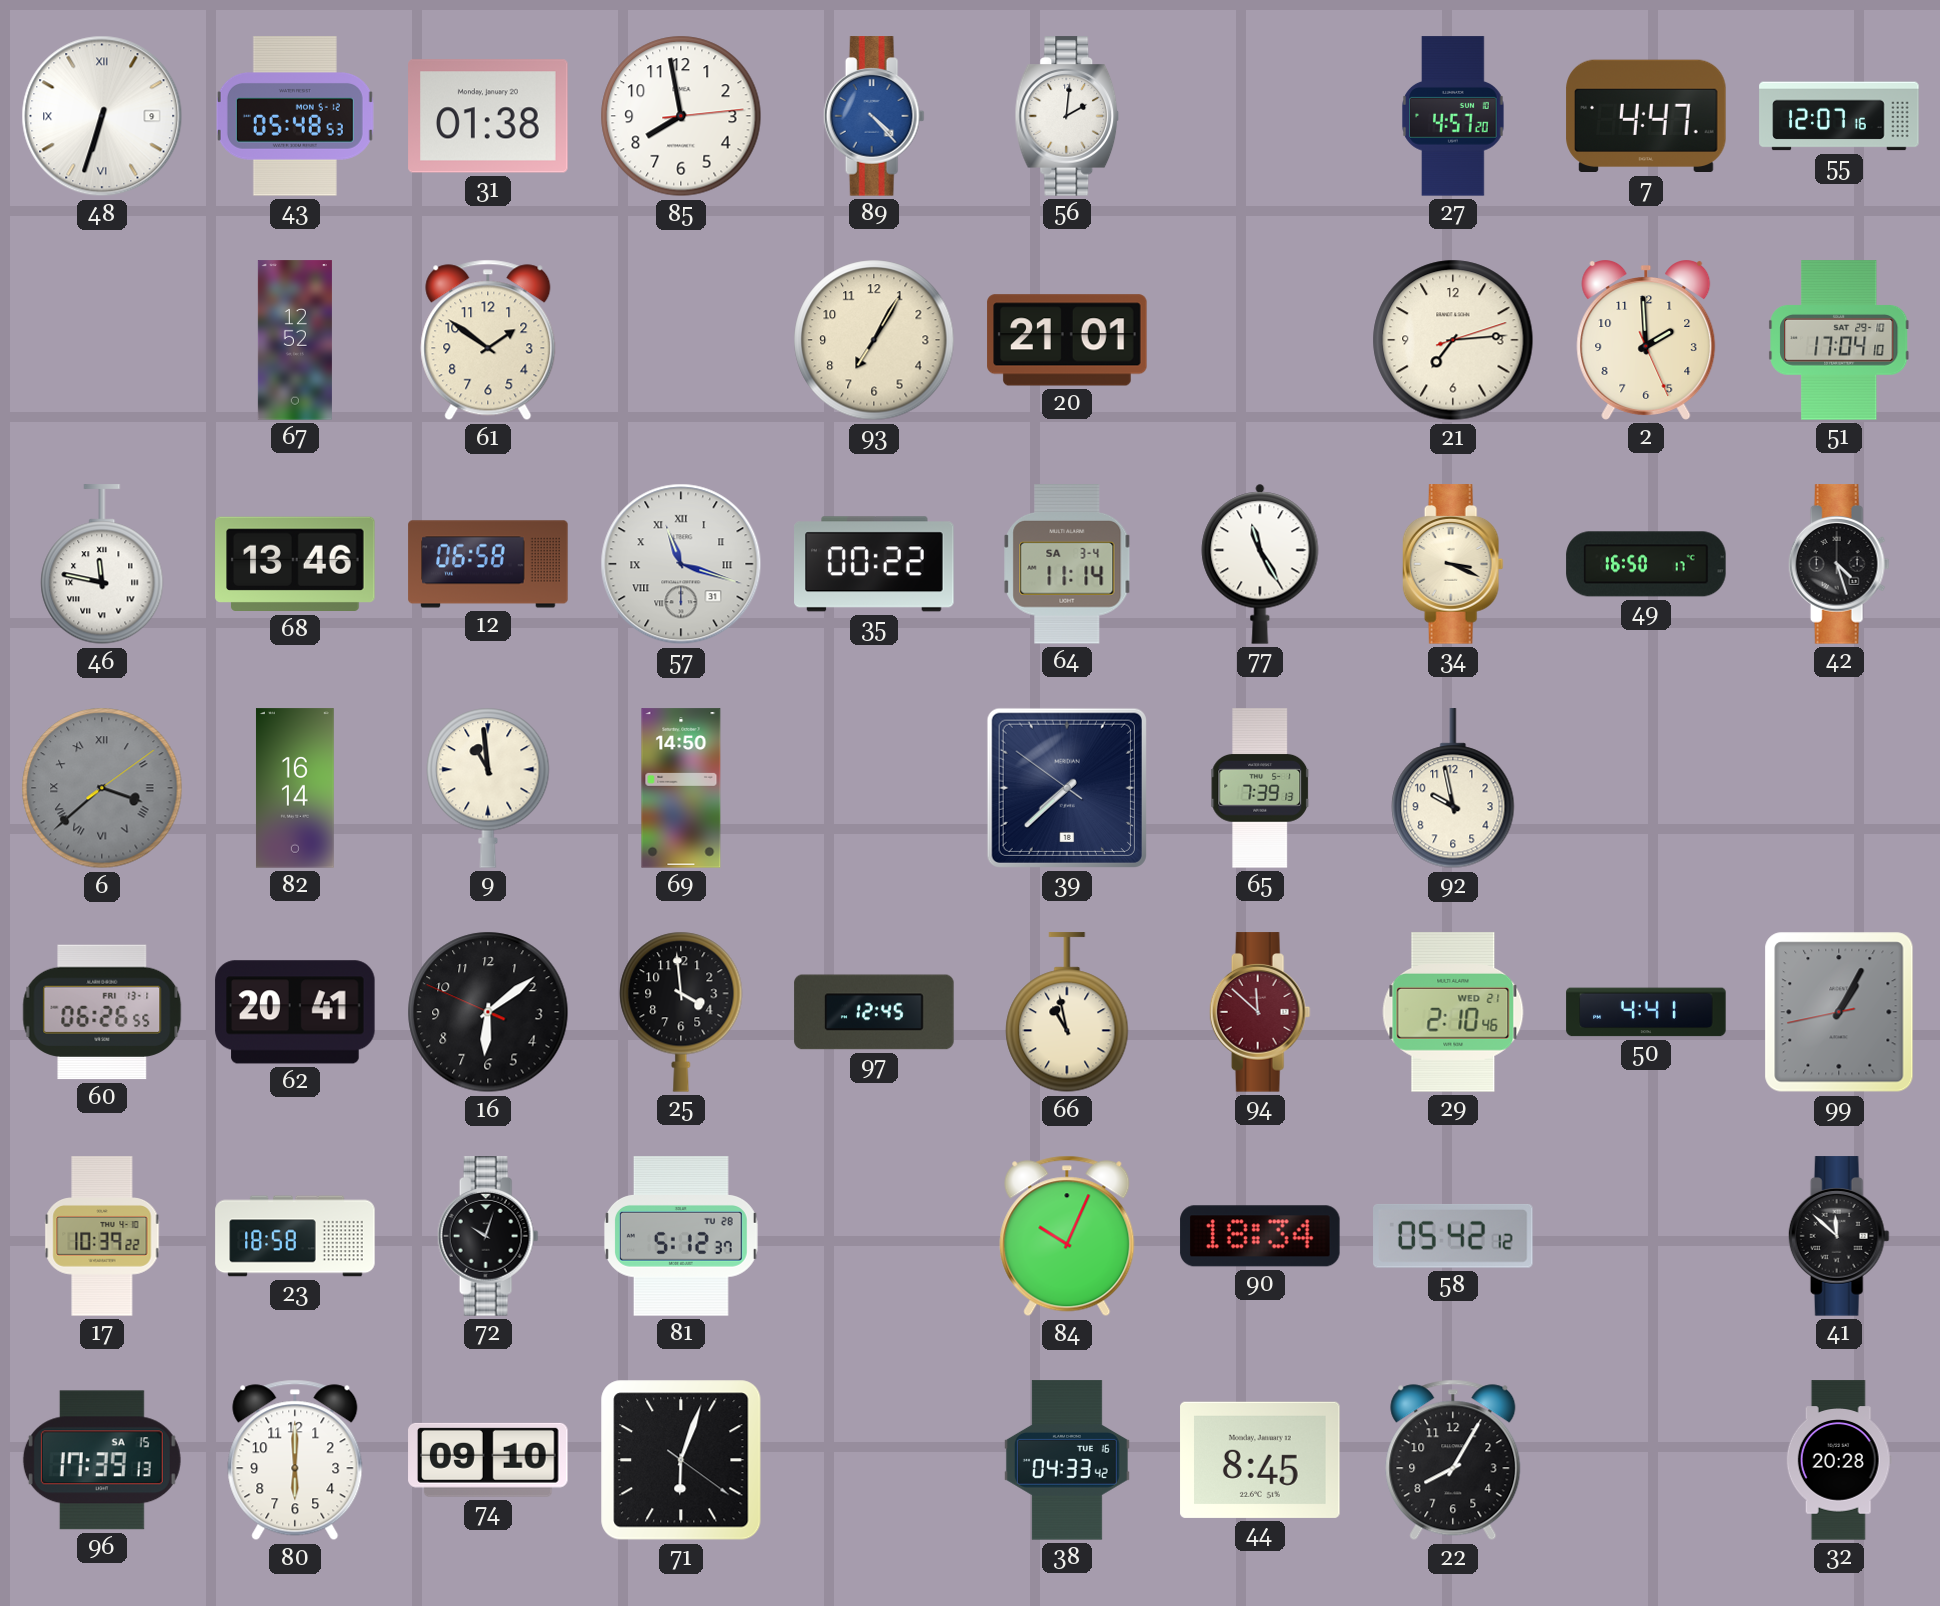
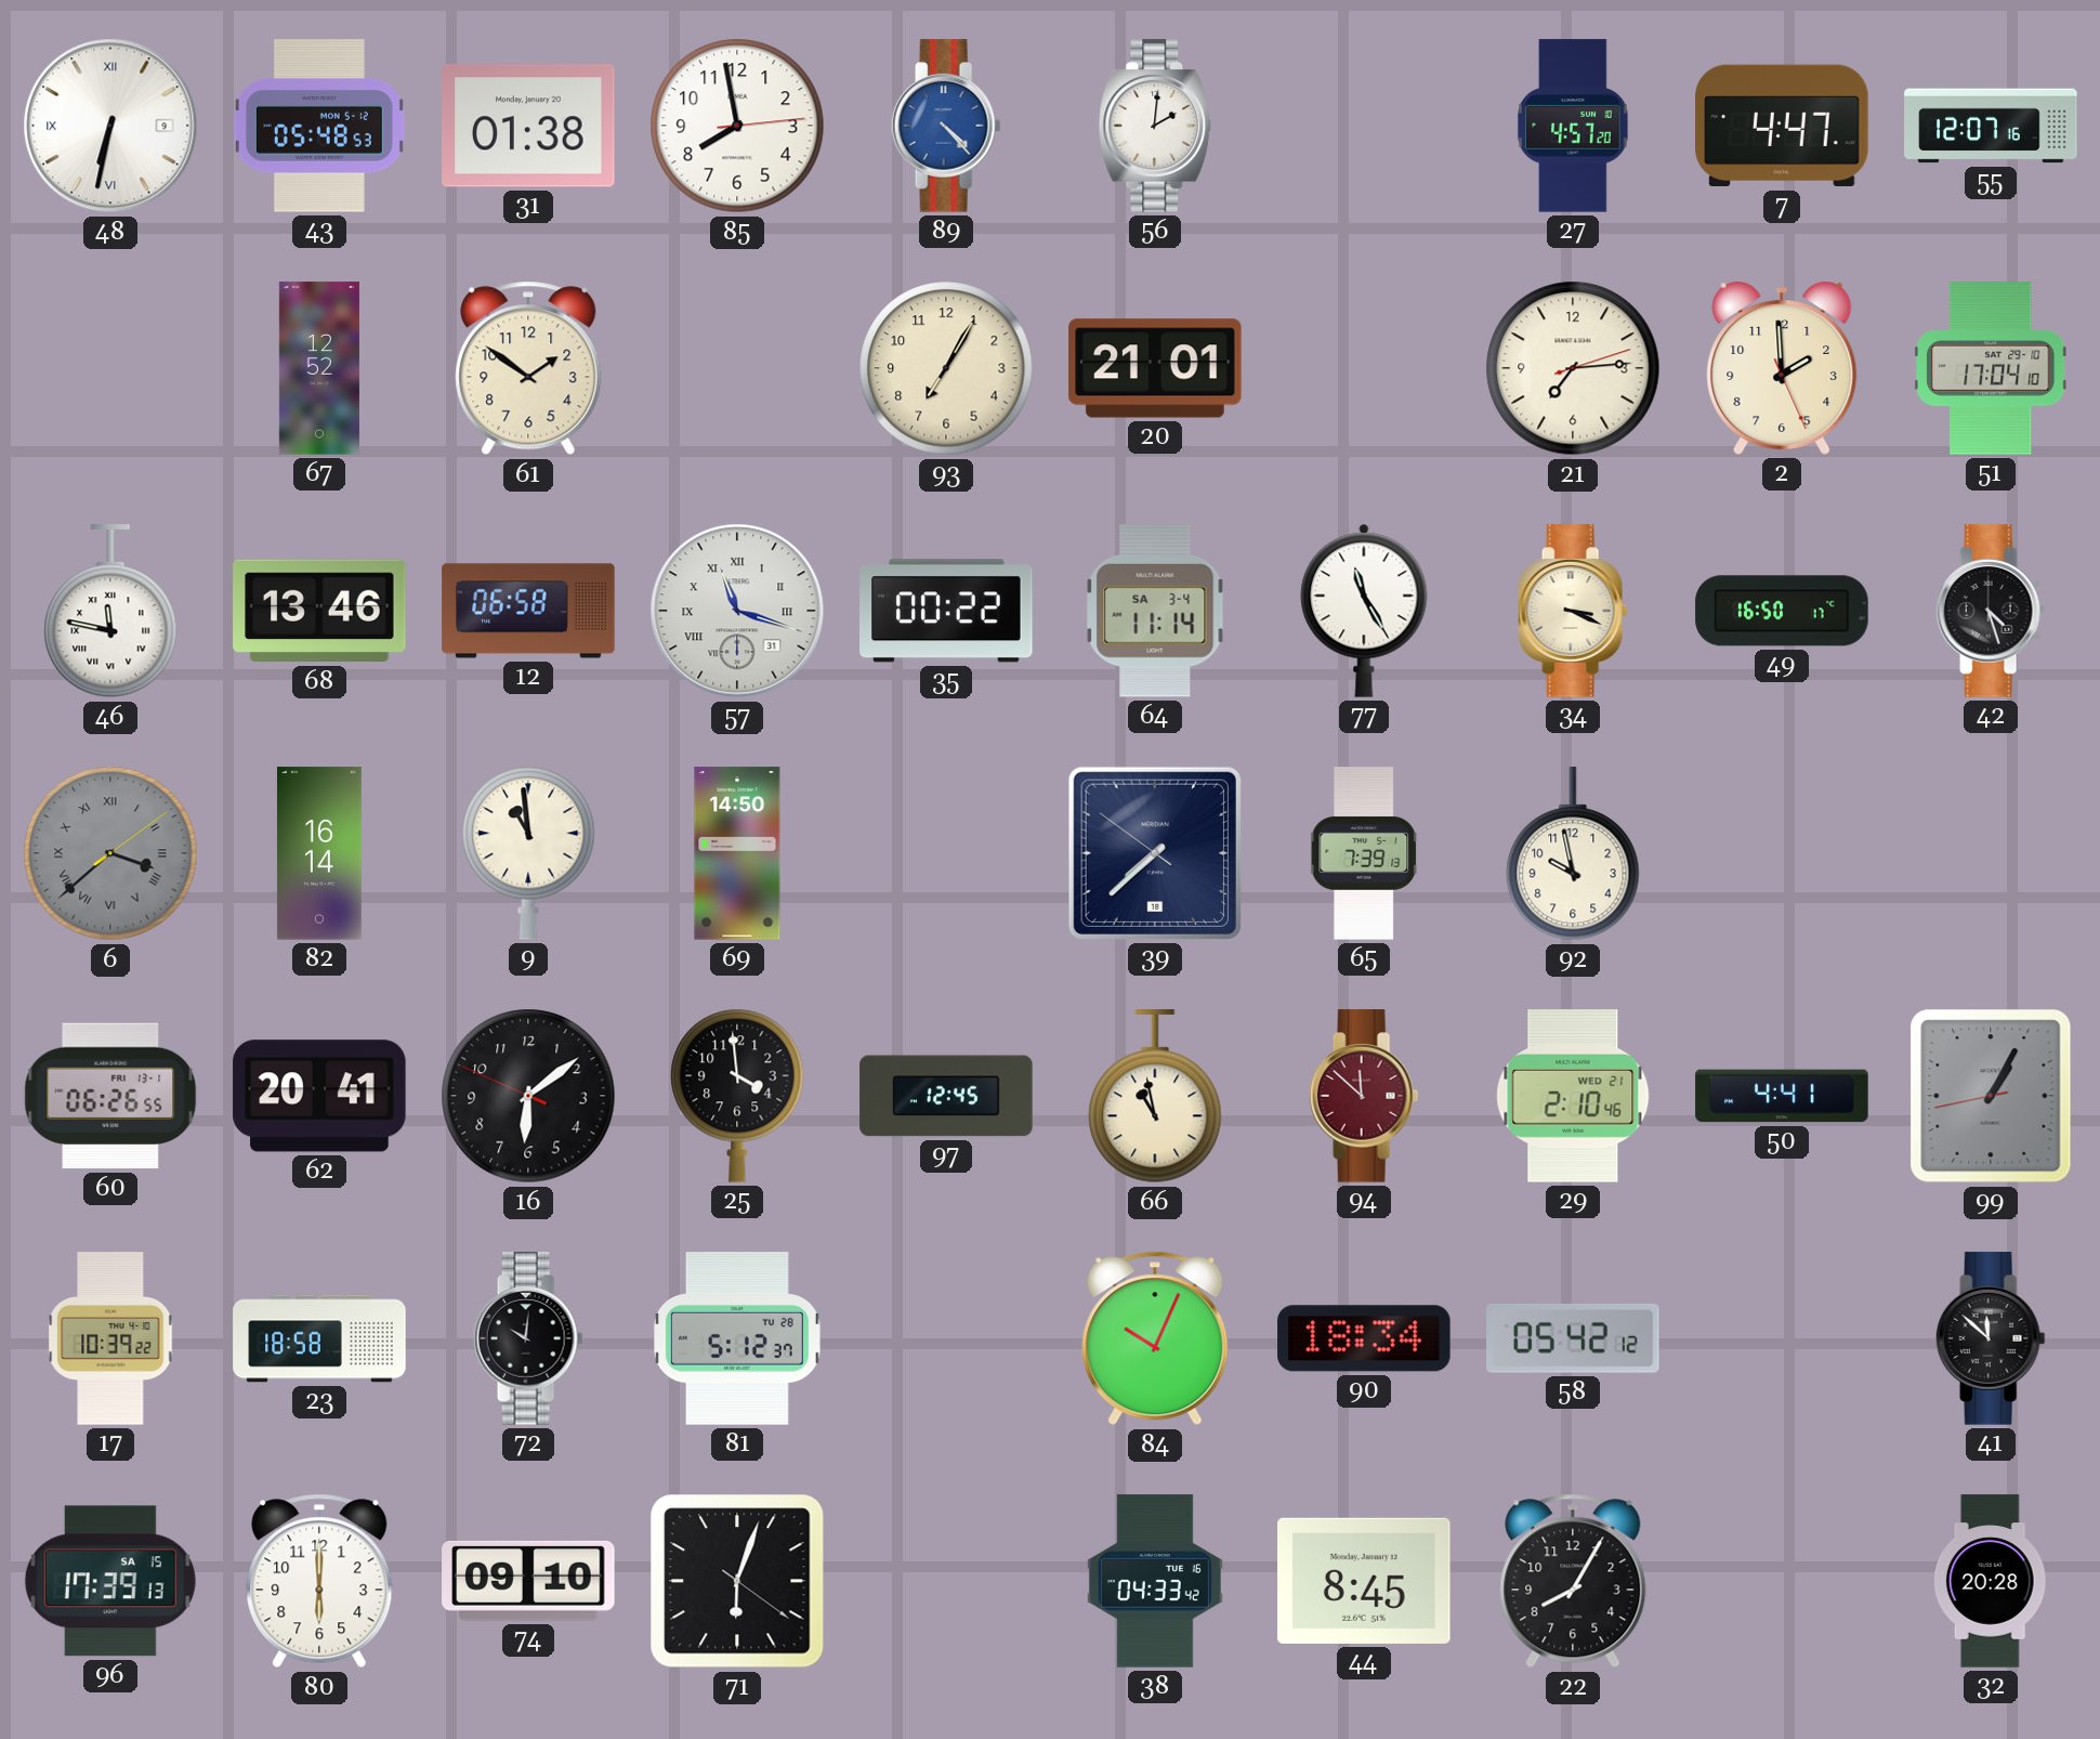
48: 6:33 -> 6:32 (110, 126)
72: 10:03 -> 10:01 (528, 1338)
